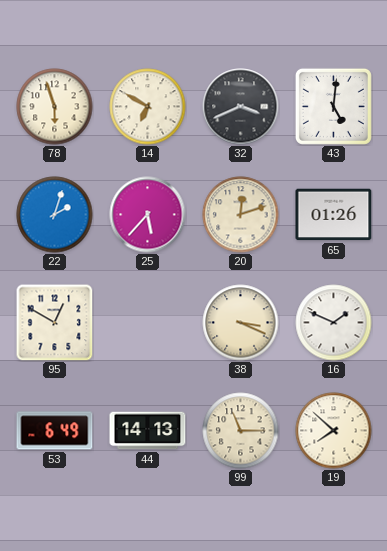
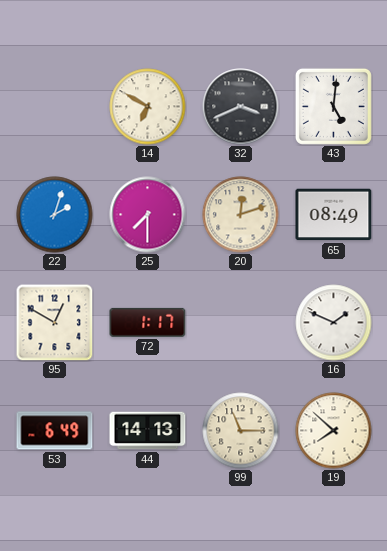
78: 5:57 -> none (55, 107)
25: 5:37 -> 7:30 (148, 215)
65: 01:26 -> 08:49 (334, 215)
72: none -> 1:17 (148, 322)
38: 3:19 -> none (241, 323)
